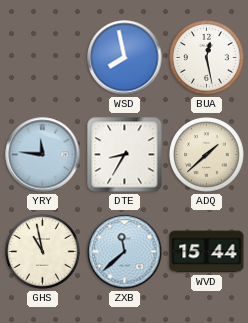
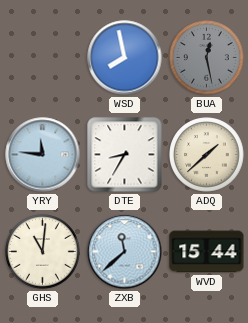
BUA dial: white -> grey (207, 58)
GHS: 10:58 -> 11:01 (43, 252)
